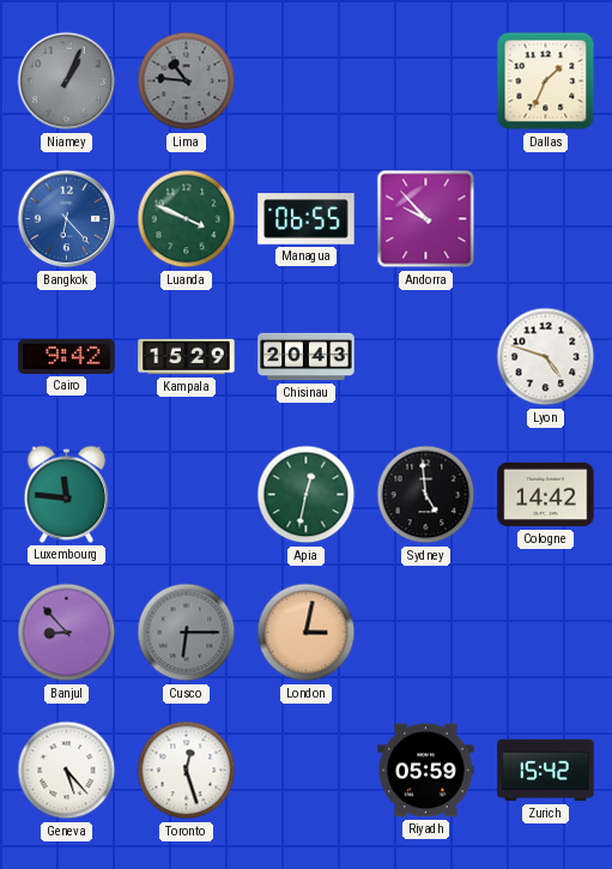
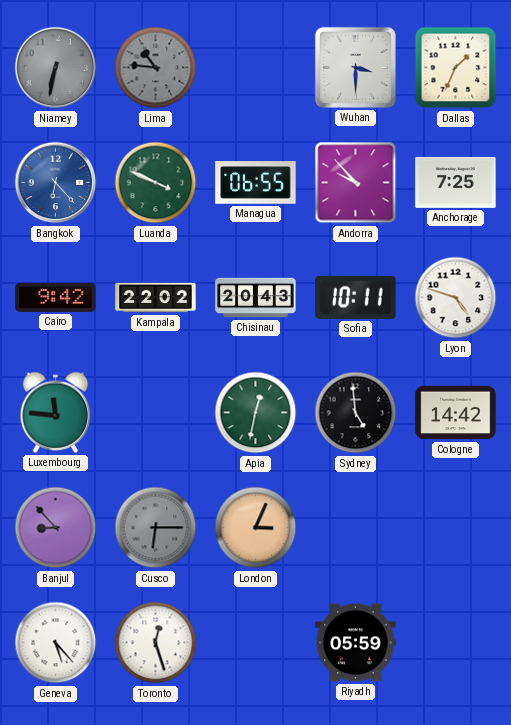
Niamey: 1:04 -> 6:32 (56, 68)
Wuhan: none -> 3:30 (355, 67)
Anchorage: none -> 7:25 (456, 182)
Kampala: 15:29 -> 22:02 (156, 298)
Sofia: none -> 10:11 (356, 297)
London: 3:02 -> 3:04 (256, 528)
Zurich: 15:42 -> none (546, 771)
